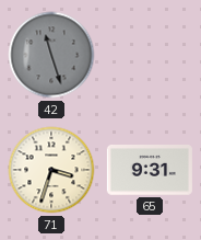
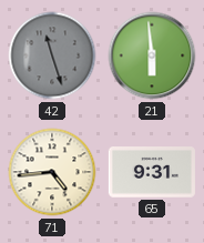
21: none -> 5:59 (152, 55)
71: 3:33 -> 4:44 (52, 172)
